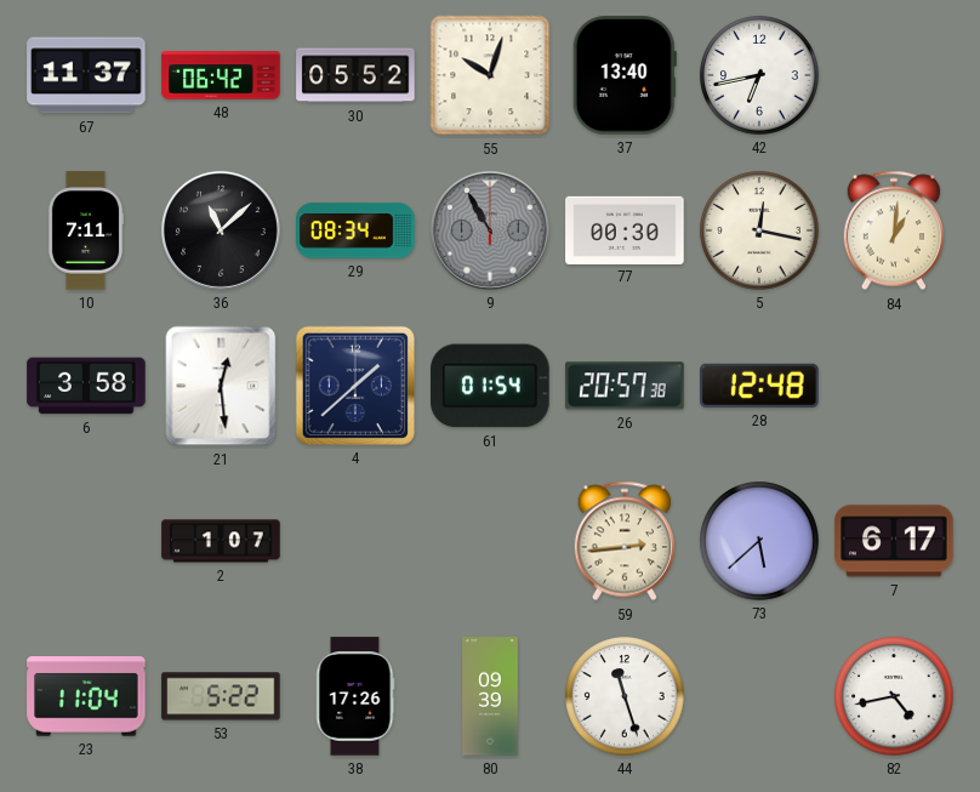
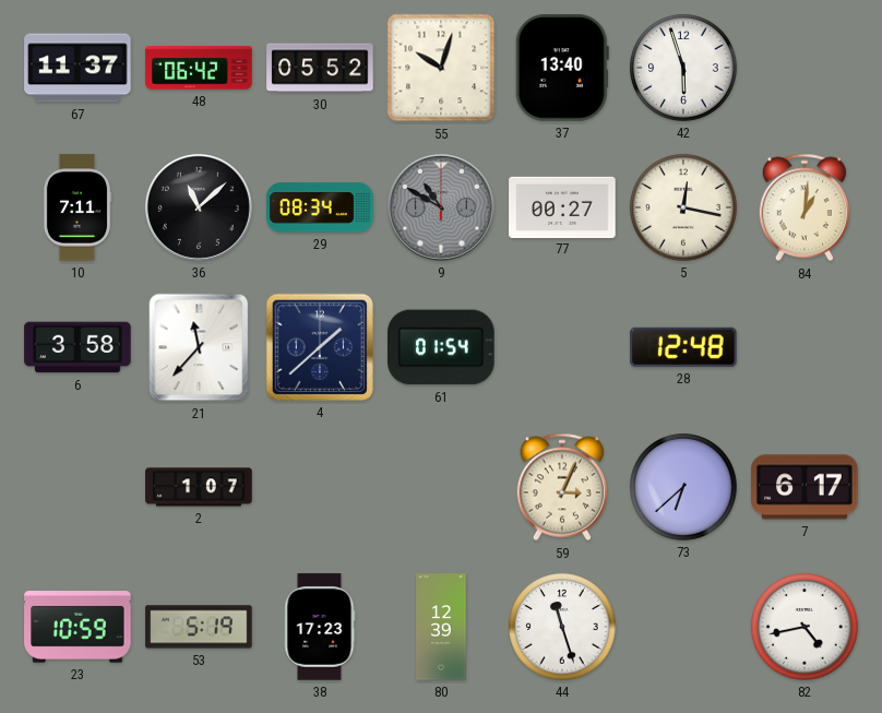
42: 6:43 -> 5:57 (683, 68)
9: 10:55 -> 10:50 (441, 207)
77: 00:30 -> 00:27 (562, 206)
21: 12:29 -> 11:37 (199, 347)
26: 20:57 -> none (625, 386)
59: 2:44 -> 3:04 (561, 487)
73: 5:38 -> 6:38 (683, 487)
23: 11:04 -> 10:59 (78, 627)
53: 5:22 -> 5:19 (199, 627)
38: 17:26 -> 17:23 (320, 627)
80: 09:39 -> 12:39 (441, 627)
